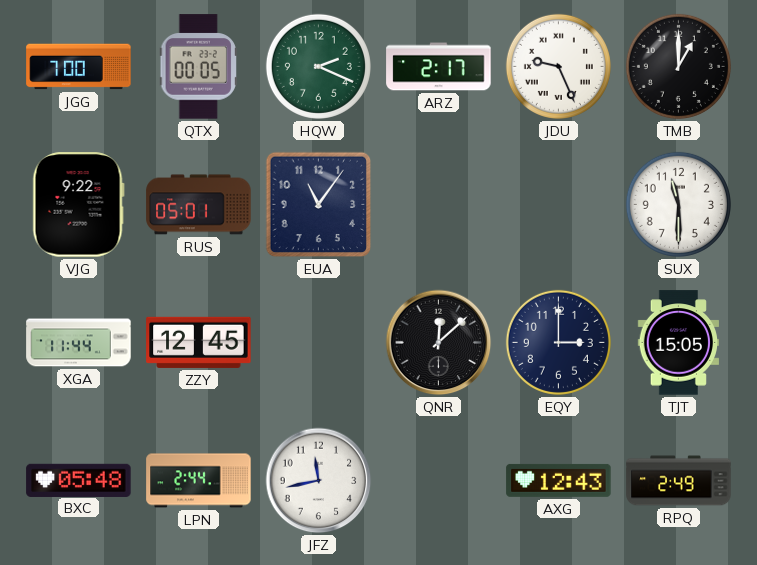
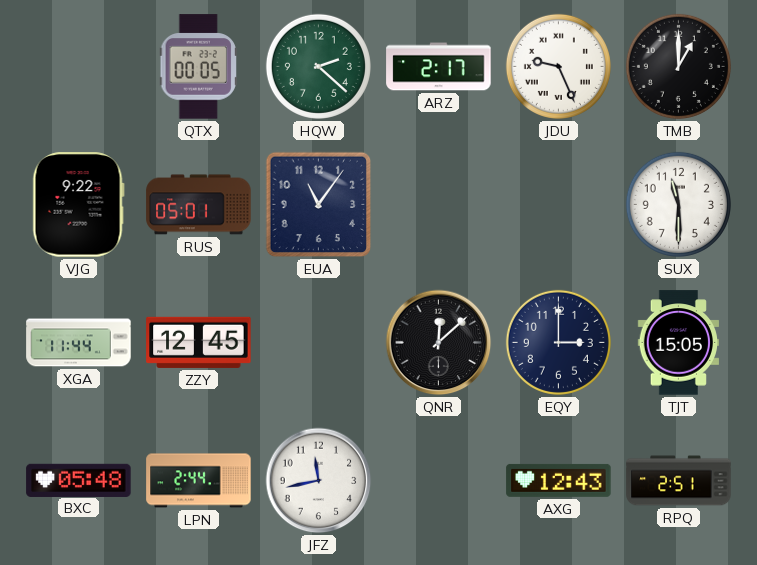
JGG: 7:00 -> none (79, 67)
HQW: 2:19 -> 2:22 (318, 66)
RPQ: 2:49 -> 2:51 (679, 481)
